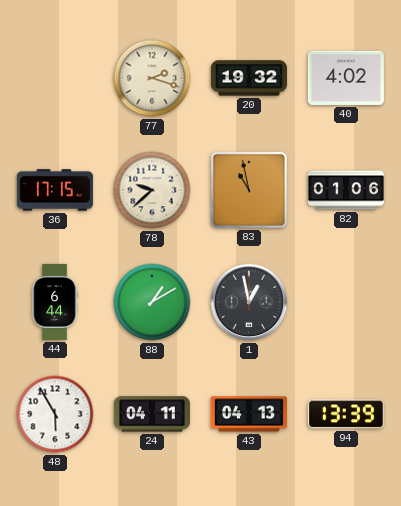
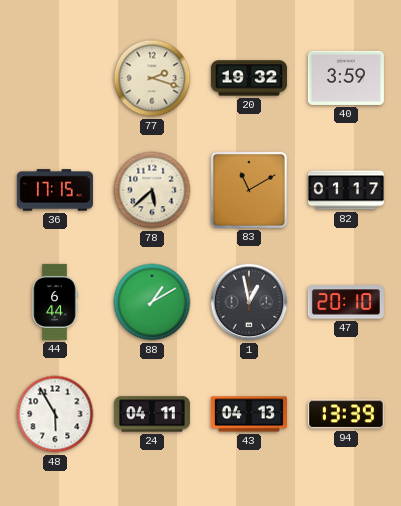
40: 4:02 -> 3:59 (346, 78)
78: 9:38 -> 5:38 (152, 190)
83: 10:58 -> 11:10 (249, 190)
82: 01:06 -> 01:17 (346, 190)
47: none -> 20:10 (346, 302)
